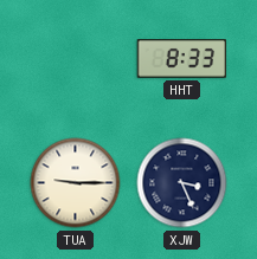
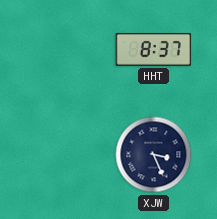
HHT: 8:33 -> 8:37 (154, 50)
TUA: 9:15 -> none (76, 183)
